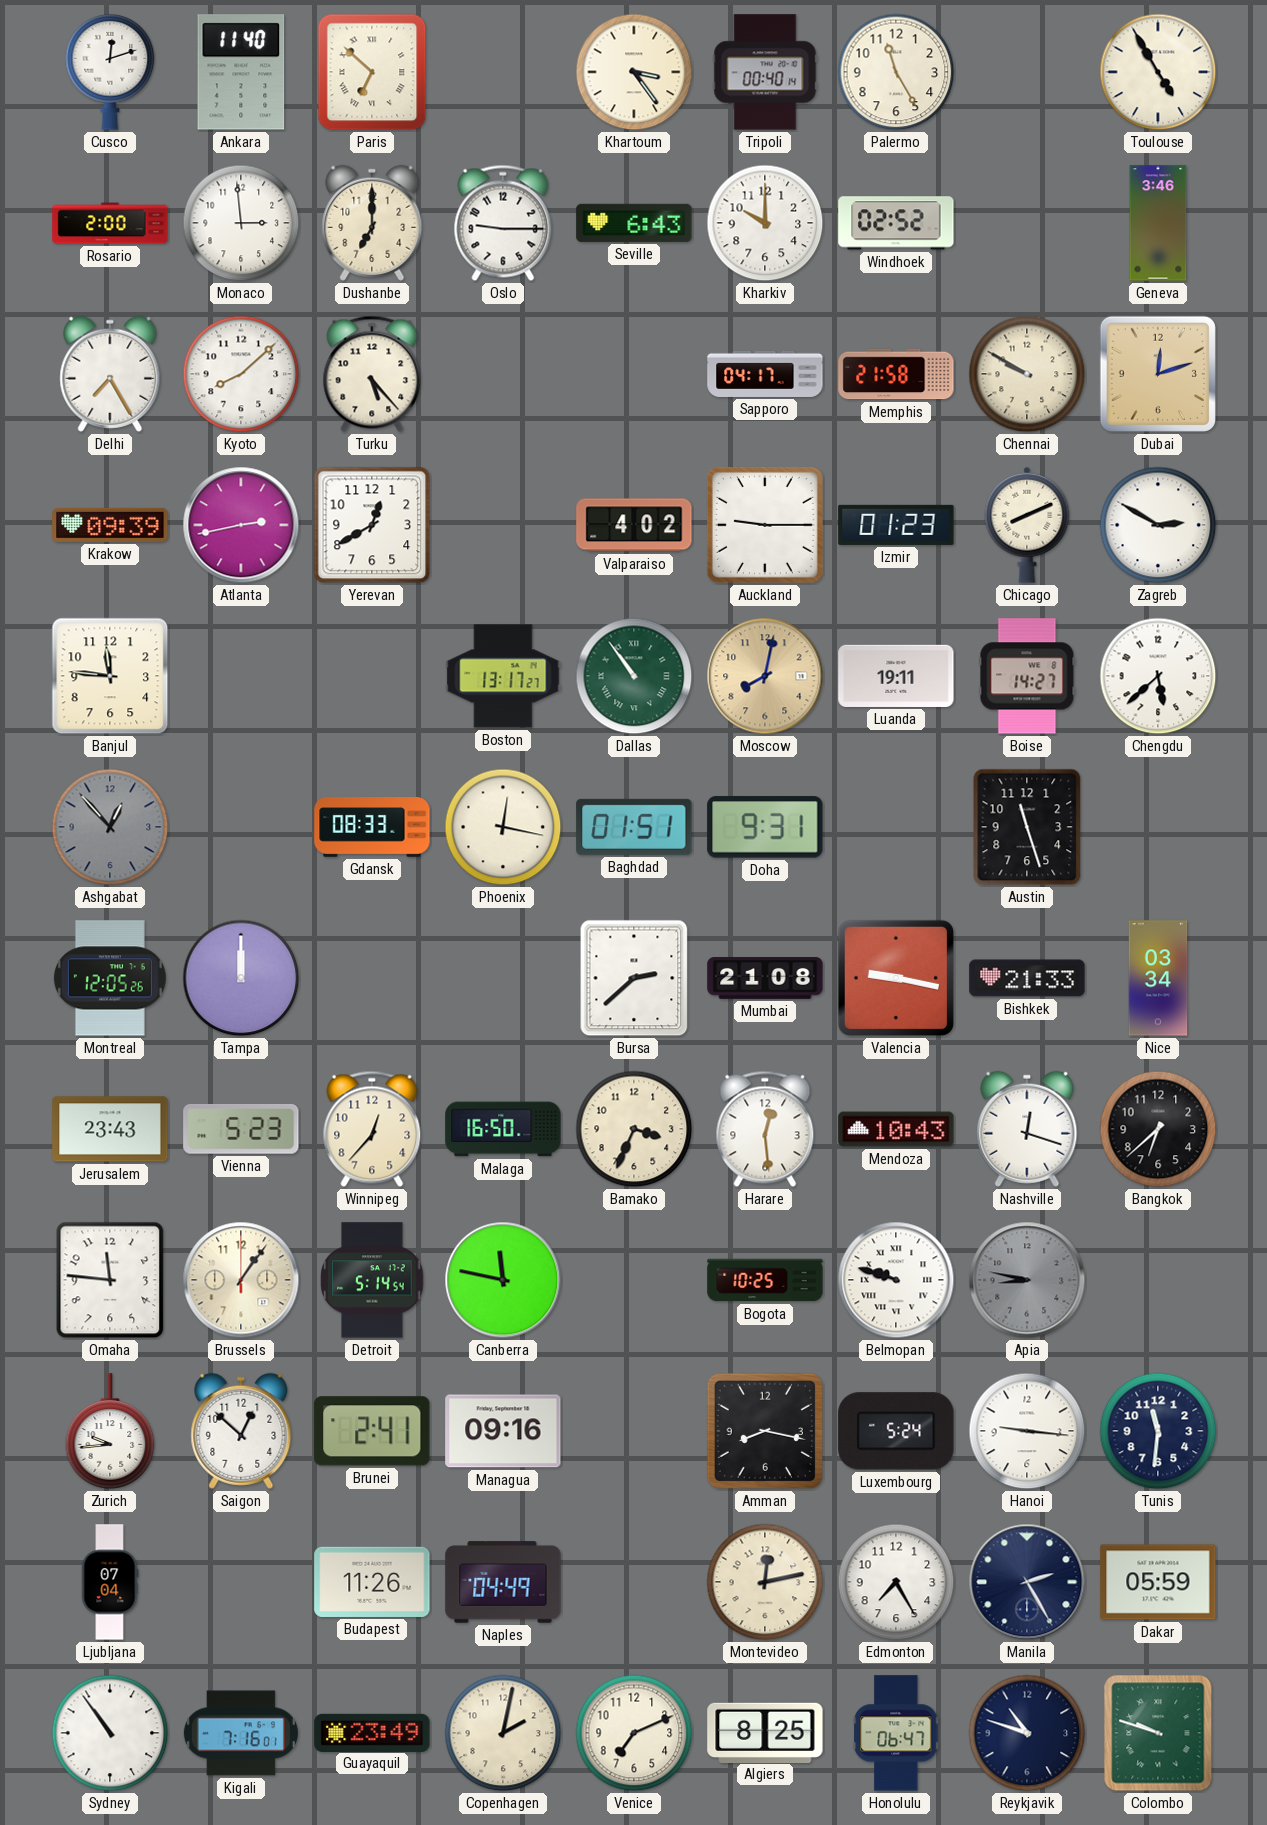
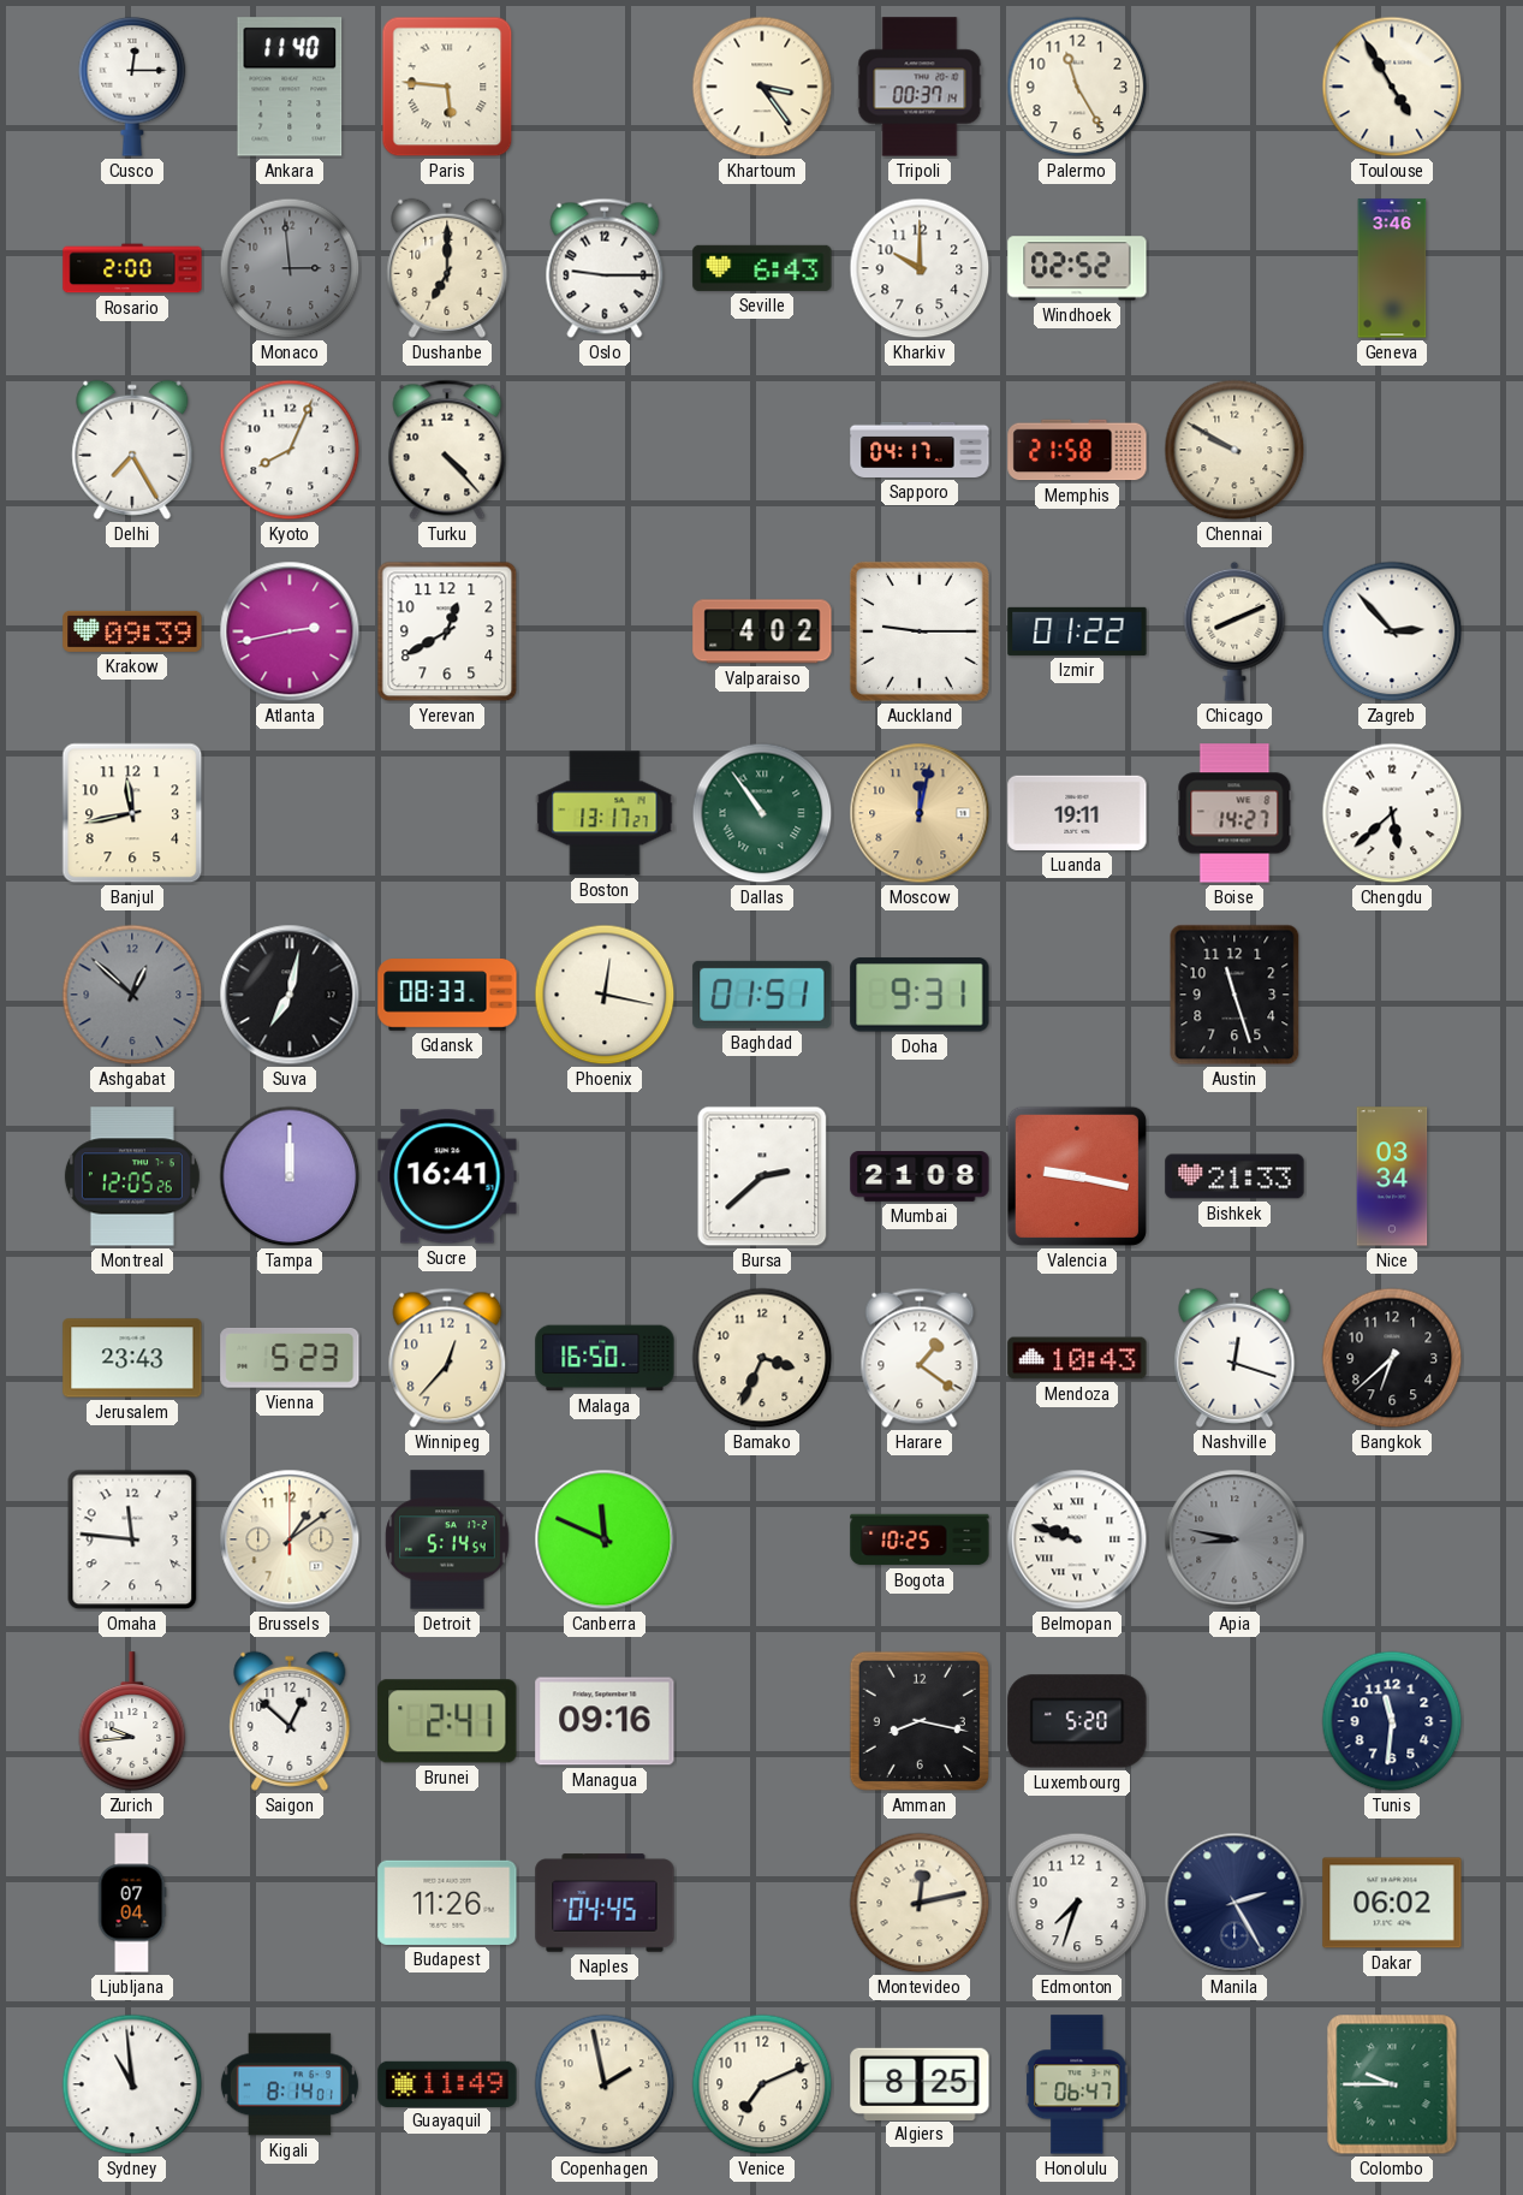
Cusco: 12:12 -> 12:15 (132, 87)
Paris: 6:52 -> 5:46 (447, 87)
Tripoli: 00:40 -> 00:37 (920, 87)
Monaco dial: white -> grey (290, 268)
Kyoto: 8:08 -> 8:04 (290, 450)
Turku: 5:23 -> 4:23 (447, 450)
Dubai: 12:12 -> none (1158, 374)
Izmir: 01:23 -> 01:22 (1077, 631)
Zagreb: 2:50 -> 2:53 (1392, 631)
Banjul: 11:46 -> 11:43 (132, 813)
Moscow: 8:02 -> 12:02 (920, 813)
Ashgabat: 12:53 -> 12:52 (132, 995)
Suva: none -> 7:02 (290, 995)
Sucre: none -> 16:41 (447, 1176)
Harare: 12:29 -> 1:21 (920, 1358)
Brussels: 1:06 -> 1:09 (290, 1540)
Canberra: 11:47 -> 11:49 (605, 1540)
Luxembourg: 5:24 -> 5:20 (1077, 1721)
Hanoi: 9:16 -> none (1027, 1431)
Naples: 04:49 -> 04:45 (605, 1903)
Edmonton: 7:25 -> 7:33 (1077, 1903)
Dakar: 05:59 -> 06:02 (1392, 1903)
Sydney: 10:54 -> 10:59 (132, 2084)
Kigali: 7:16 -> 8:14 (290, 2084)
Guayaquil: 23:49 -> 11:49 (447, 2083)
Copenhagen: 2:02 -> 1:58 (605, 2084)
Reykjavik: 10:48 -> none (1027, 1733)
Colombo: 9:48 -> 9:45 (1392, 2084)
